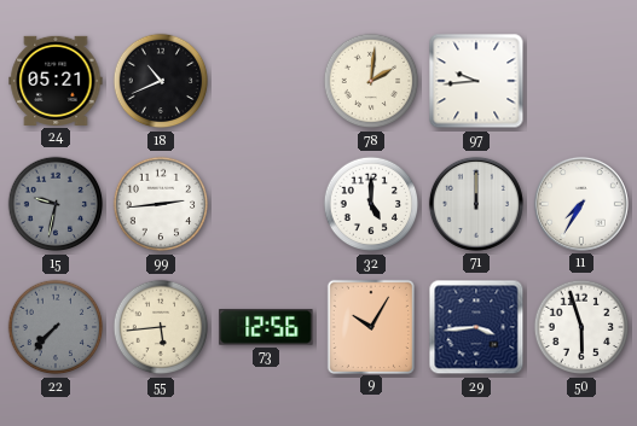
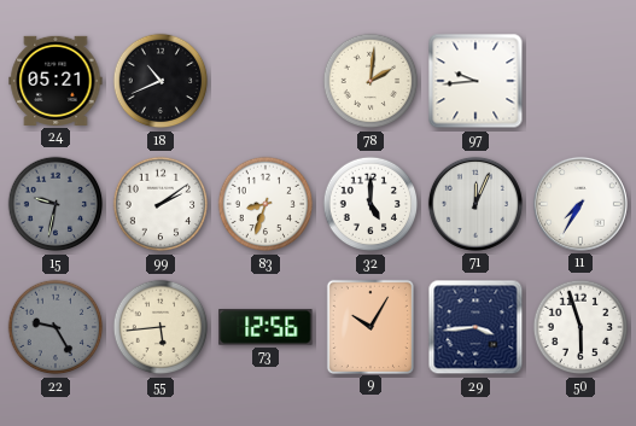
99: 2:44 -> 2:09 (161, 204)
83: none -> 8:33 (266, 204)
71: 12:00 -> 12:04 (475, 204)
22: 7:37 -> 9:25 (56, 327)
